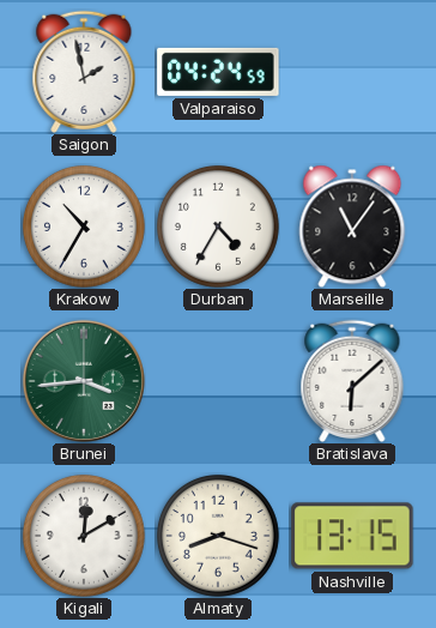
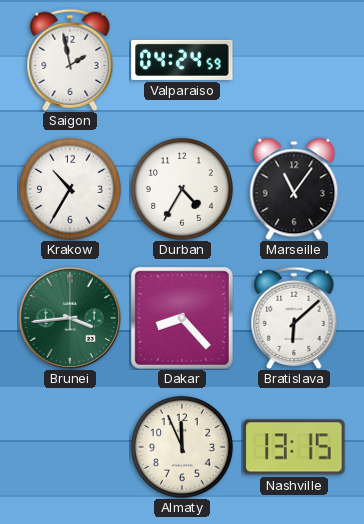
Dakar: none -> 8:23 (182, 318)
Kigali: 12:10 -> none (84, 536)
Almaty: 8:18 -> 11:56 (182, 447)
